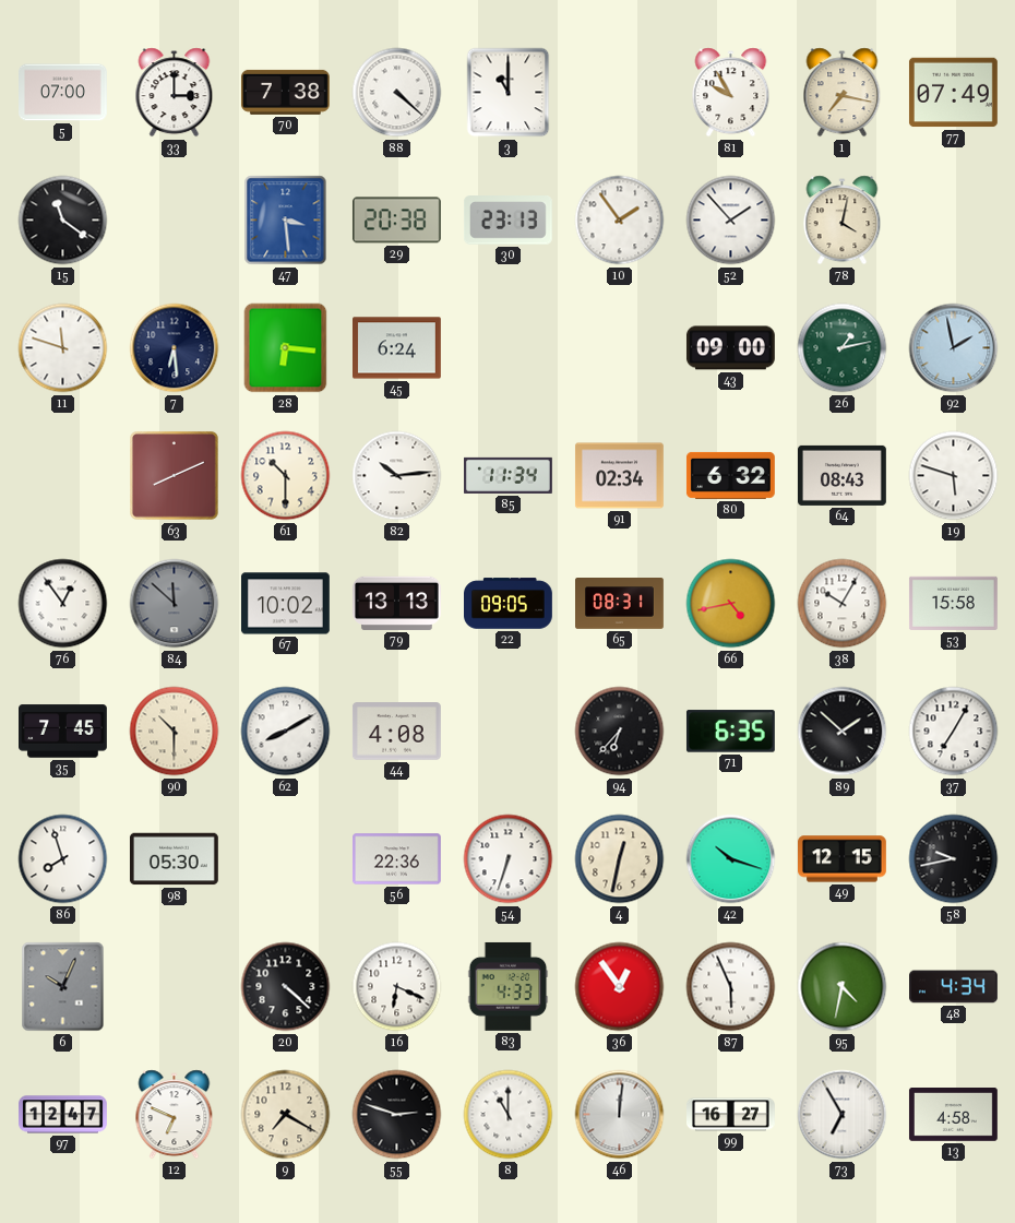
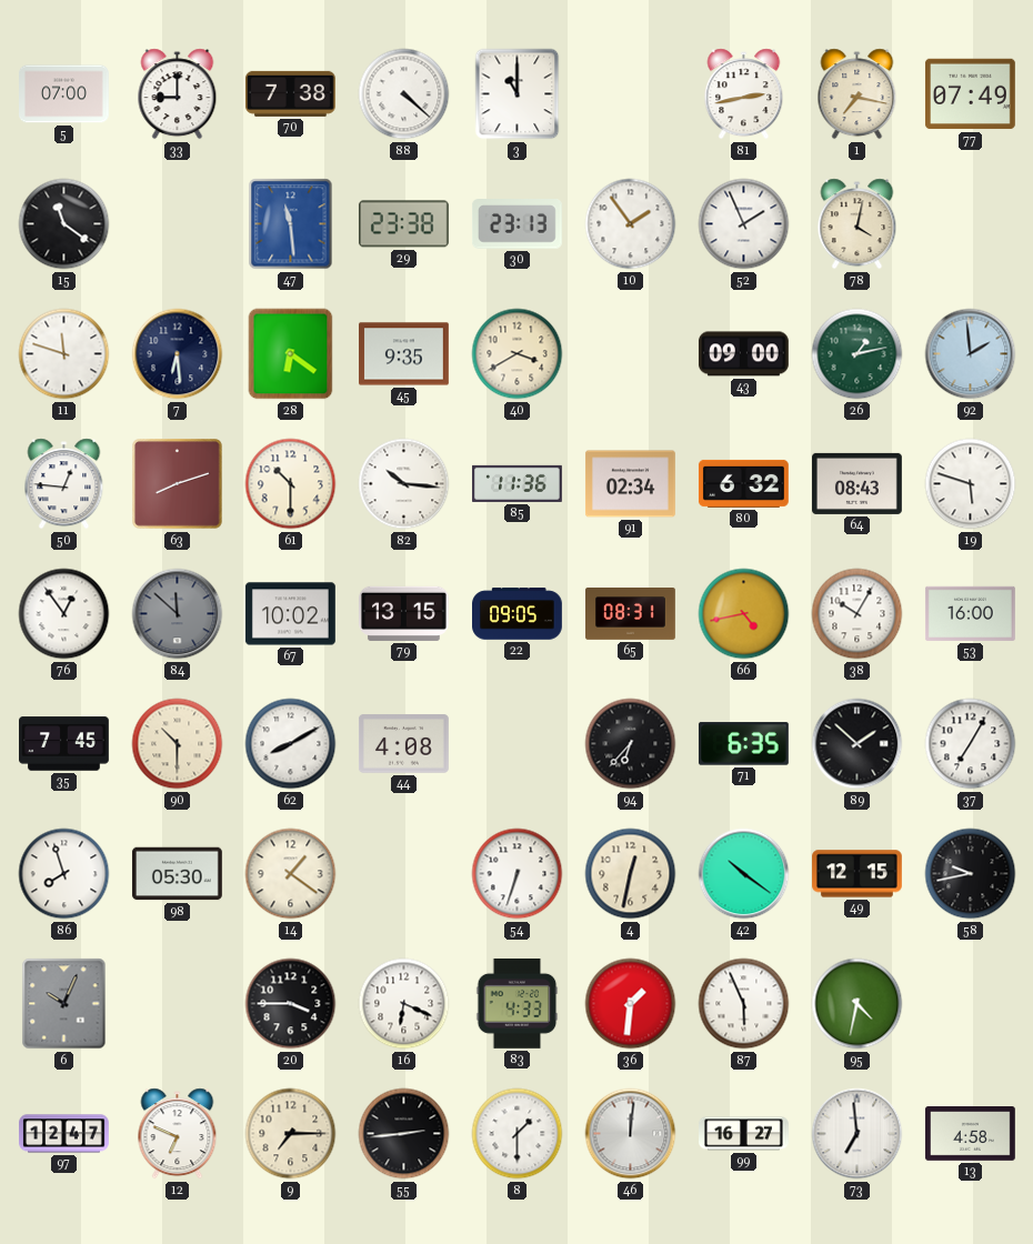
33: 3:00 -> 9:00 (178, 94)
81: 9:55 -> 2:43 (744, 94)
47: 3:29 -> 11:29 (291, 224)
29: 20:38 -> 23:38 (403, 224)
52: 1:53 -> 1:56 (744, 224)
28: 6:16 -> 6:21 (291, 354)
45: 6:24 -> 9:35 (404, 354)
40: none -> 3:40 (518, 354)
92: 1:58 -> 1:59 (971, 354)
50: none -> 12:46 (64, 484)
63: 8:11 -> 8:12 (178, 484)
82: 10:14 -> 10:16 (404, 484)
85: 11:34 -> 11:36 (518, 483)
79: 13:13 -> 13:15 (404, 613)
53: 15:58 -> 16:00 (970, 613)
14: none -> 1:21 (291, 874)
56: 22:36 -> none (397, 859)
42: 10:18 -> 10:21 (744, 874)
20: 4:22 -> 3:45 (291, 1004)
36: 12:54 -> 1:31 (631, 1004)
48: 4:34 -> none (954, 987)
9: 7:20 -> 7:15 (291, 1134)
55: 2:48 -> 2:44 (404, 1134)
8: 11:00 -> 1:30 (518, 1134)
73: 6:55 -> 6:59 (858, 1134)
